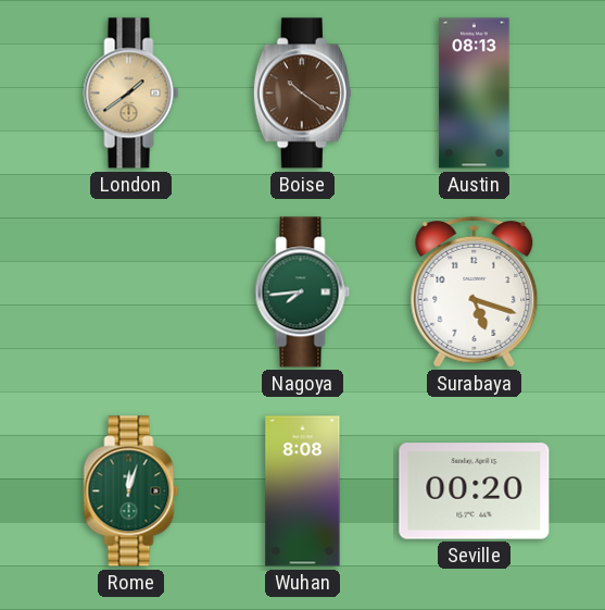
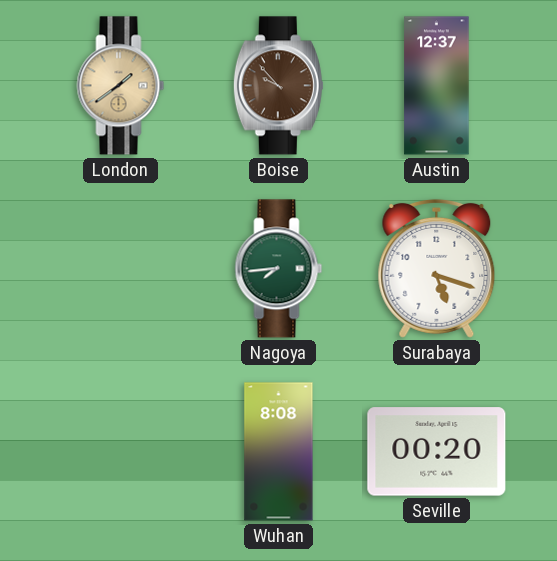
Boise: 10:21 -> 9:53 (278, 86)
Austin: 08:13 -> 12:37 (437, 86)
Rome: 12:03 -> none (131, 491)
